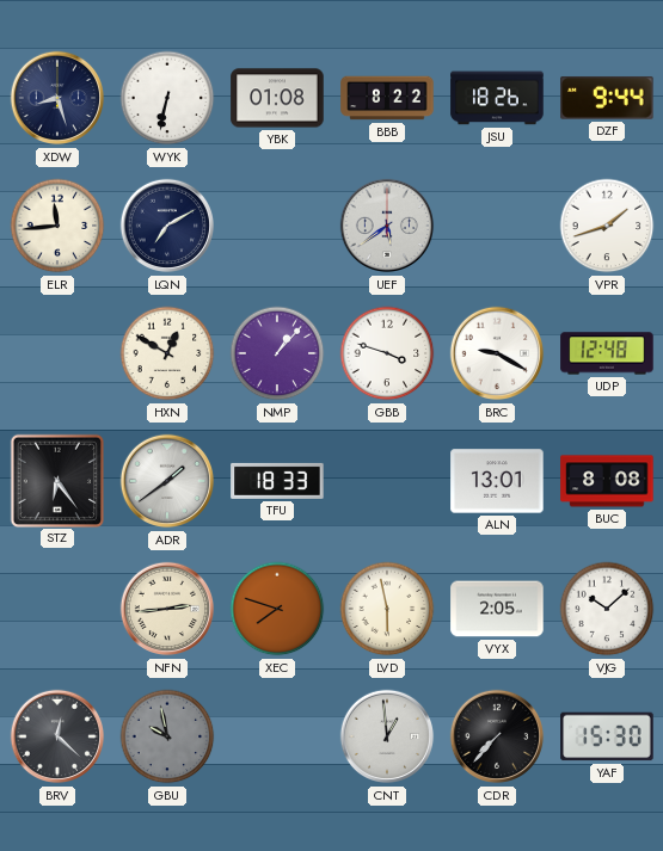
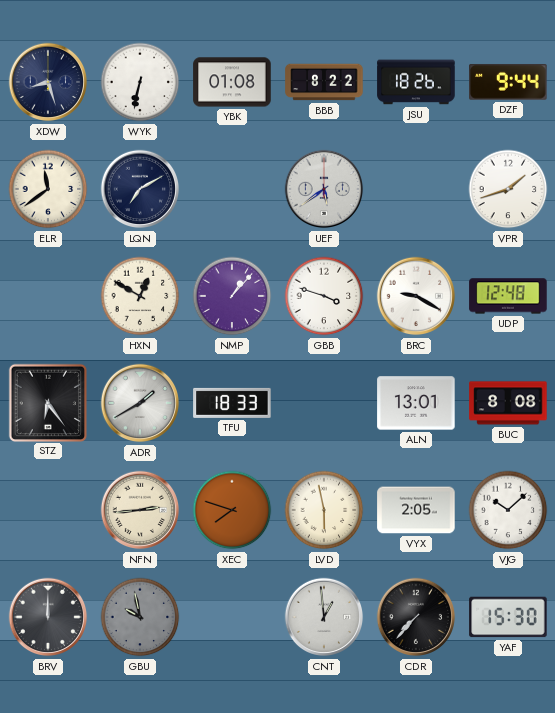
ELR: 11:44 -> 11:39 (48, 189)
ADR: 1:39 -> 1:40 (140, 403)
BRV: 12:22 -> 12:00 (48, 617)
